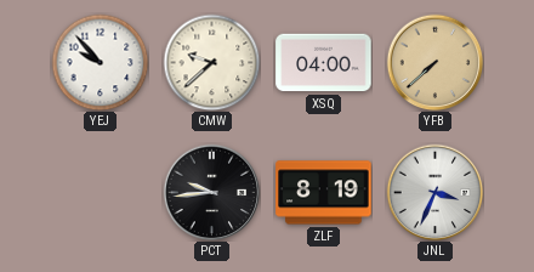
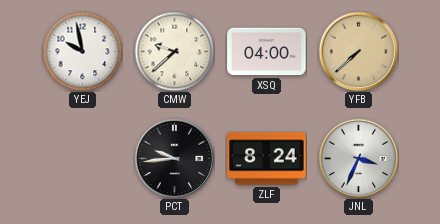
YEJ: 9:53 -> 9:58 (82, 51)
ZLF: 8:19 -> 8:24 (267, 159)
